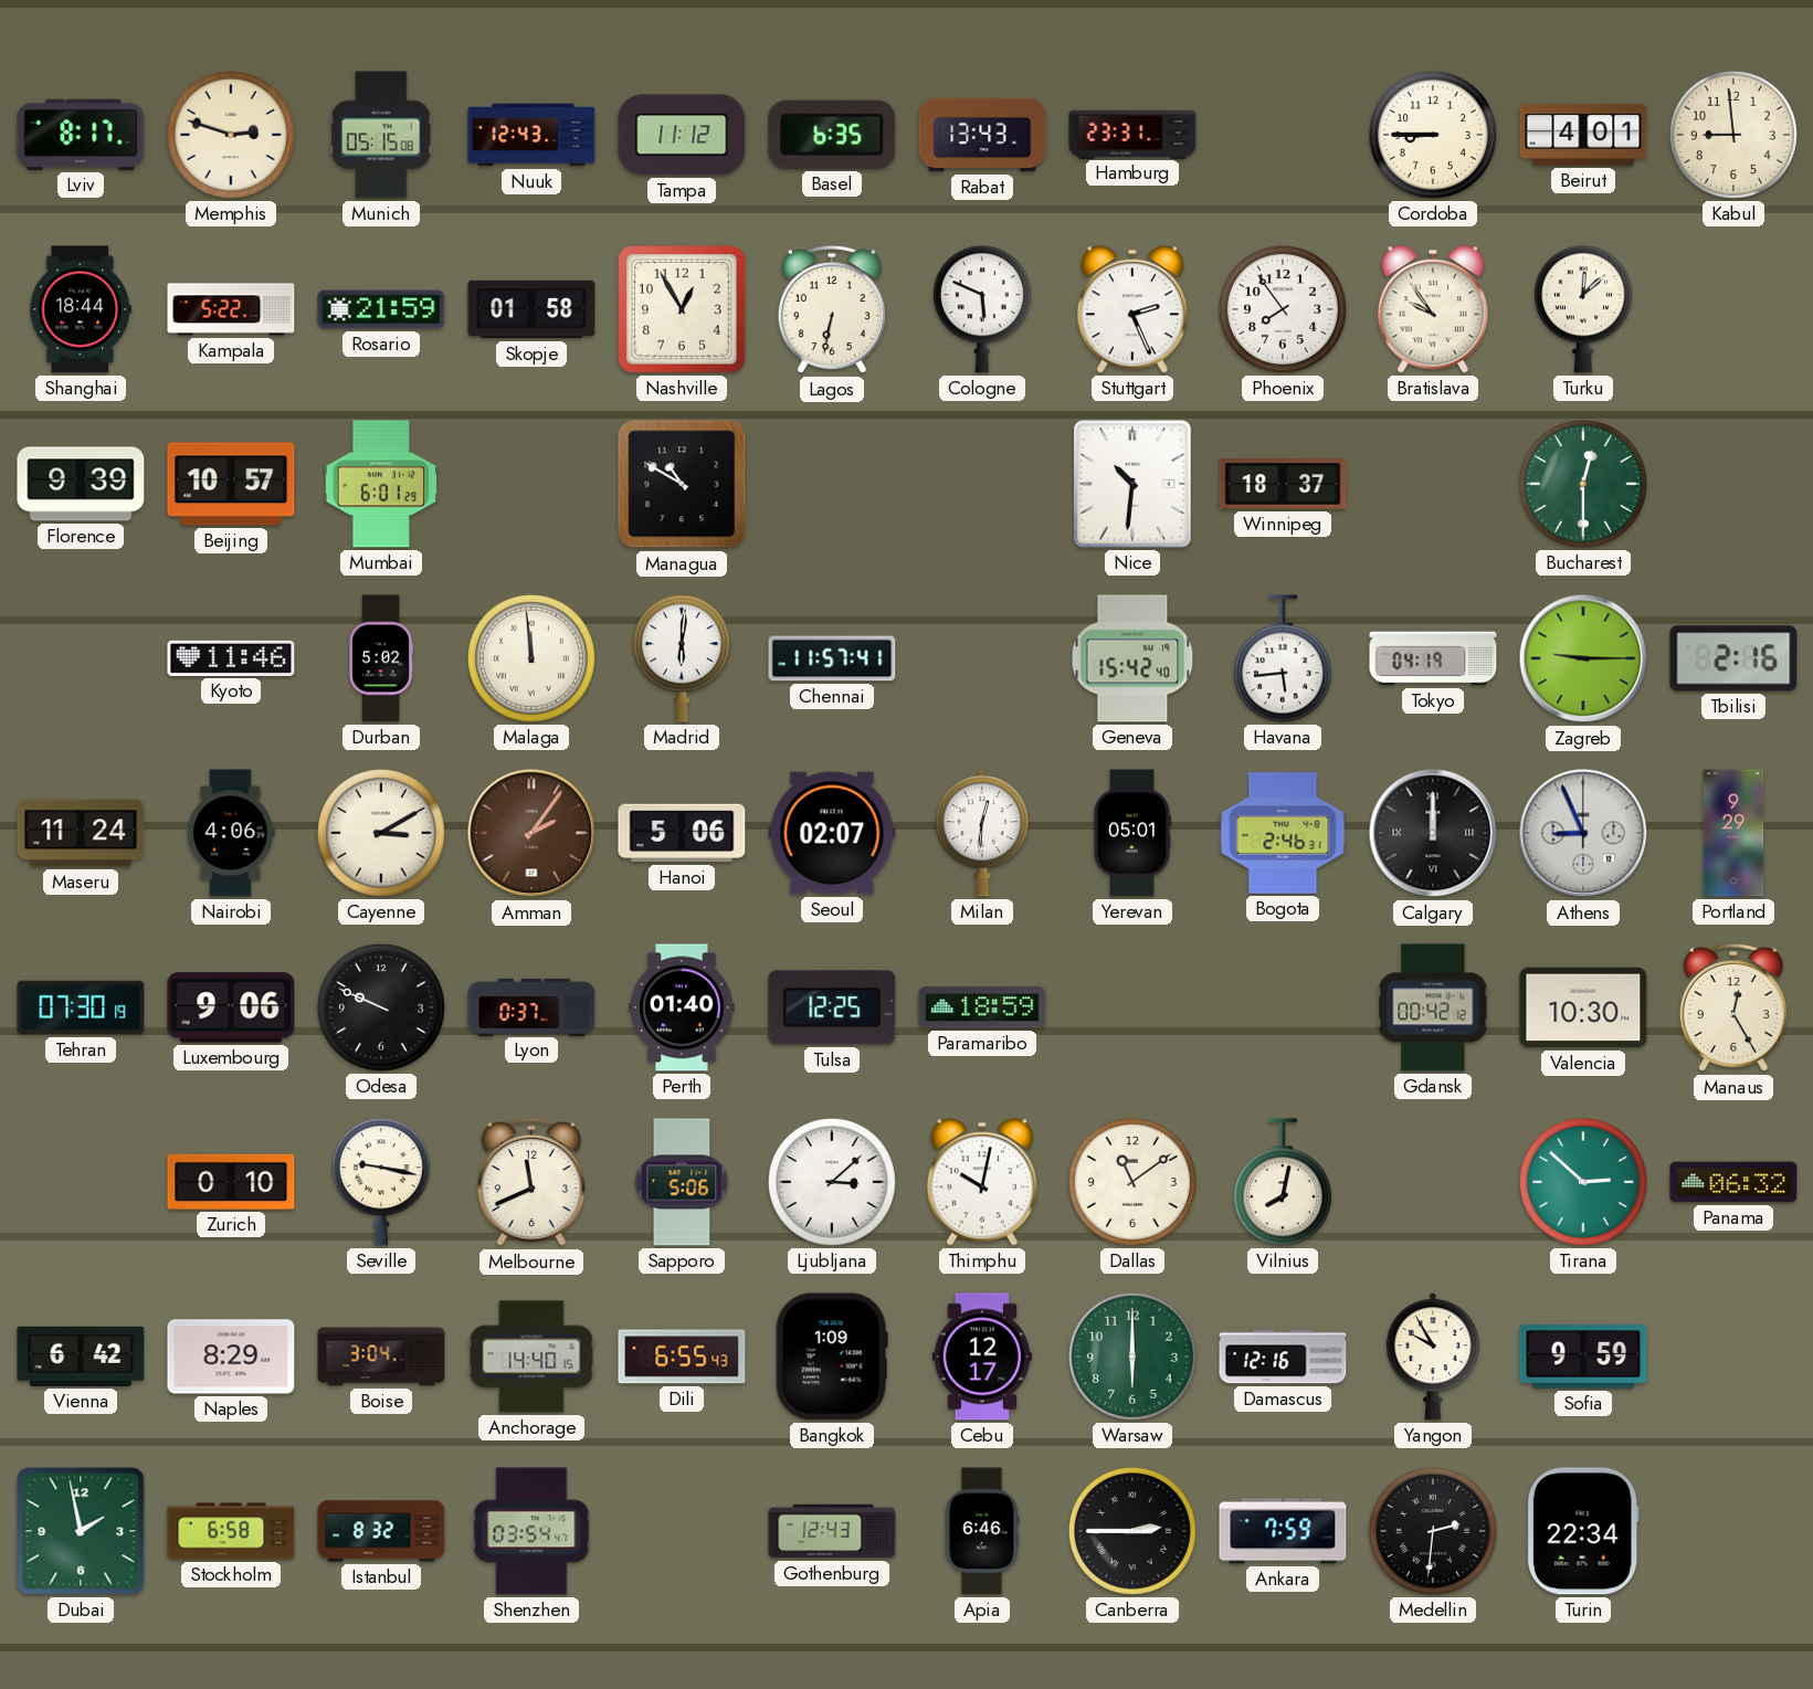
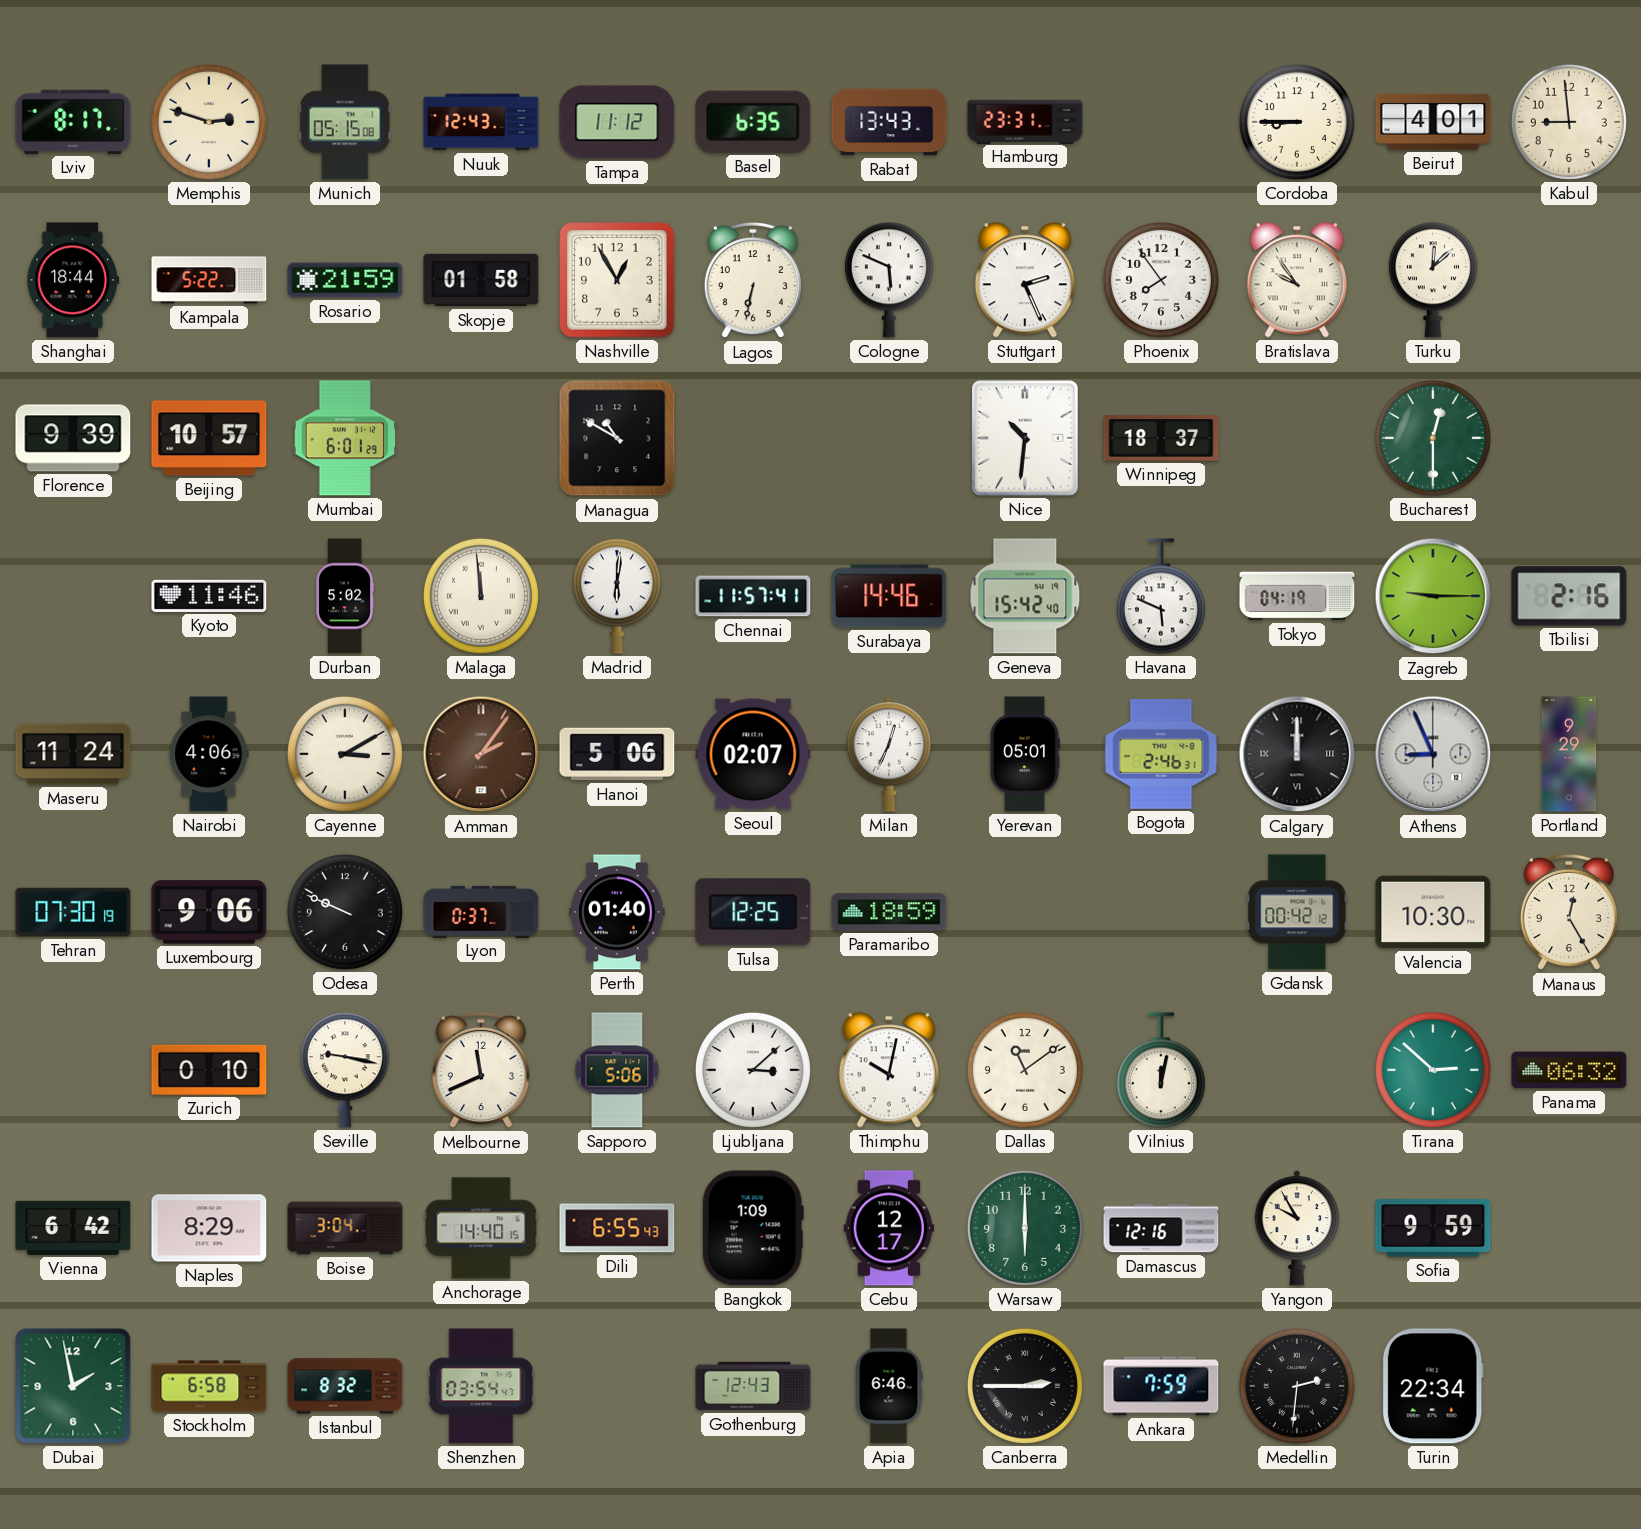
Surabaya: none -> 14:46 (889, 596)
Havana: 5:44 -> 5:49 (1161, 596)
Milan: 12:31 -> 12:34 (889, 754)
Vilnius: 8:02 -> 12:02 (1161, 1070)
